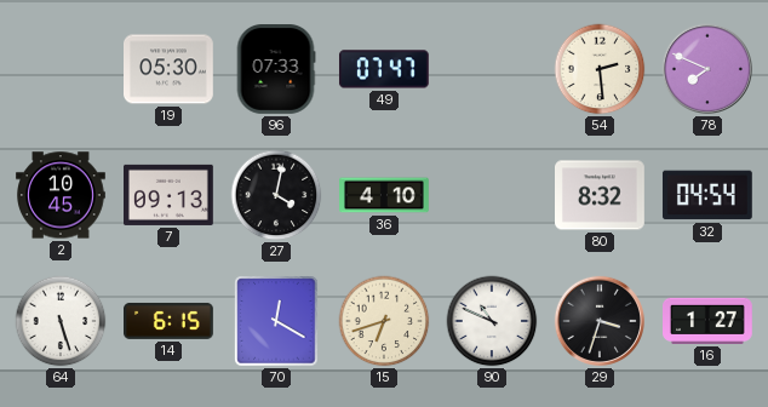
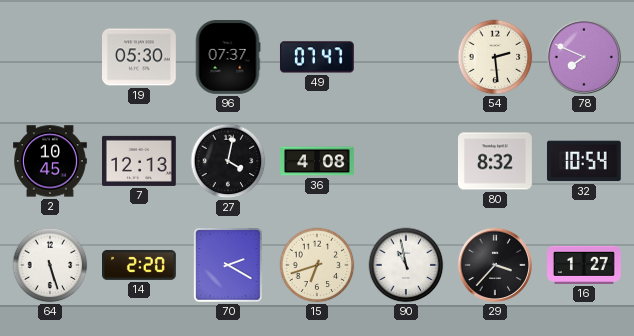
96: 07:33 -> 07:37 (228, 58)
7: 09:13 -> 12:13 (140, 161)
36: 4:10 -> 4:08 (317, 161)
32: 04:54 -> 10:54 (584, 161)
14: 6:15 -> 2:20 (140, 265)
70: 12:20 -> 2:20 (228, 265)
90: 10:49 -> 10:58 (406, 265)
29: 3:33 -> 3:37 (495, 265)
